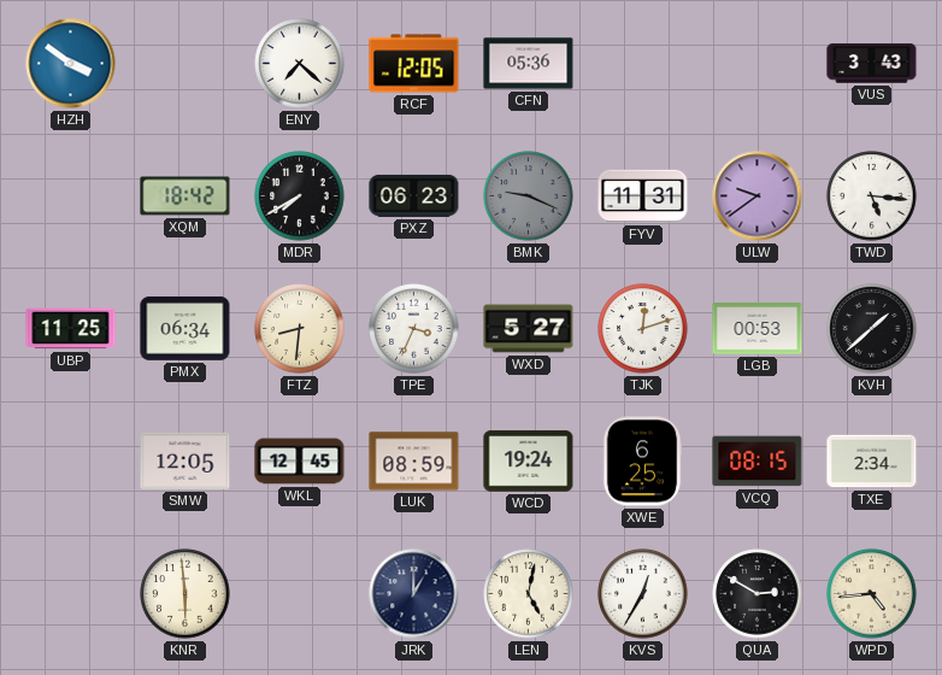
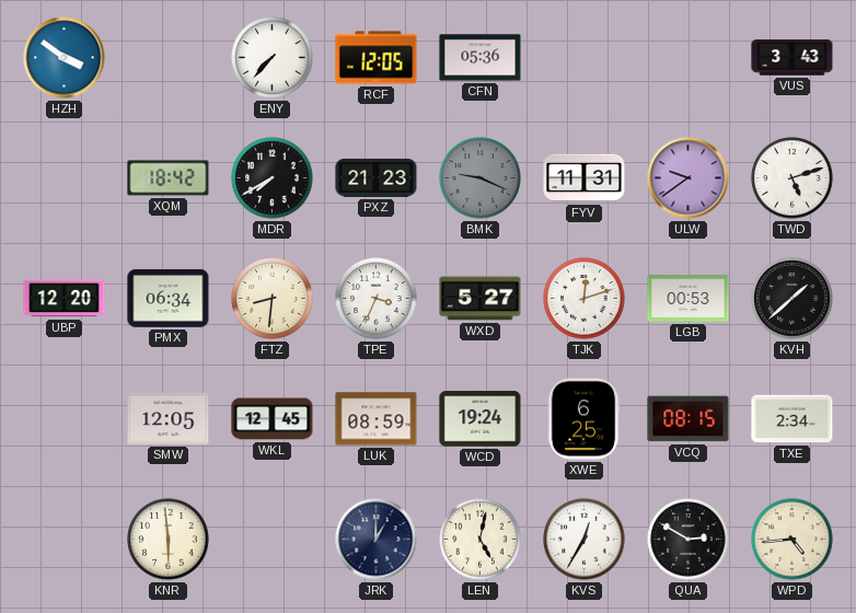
ENY: 7:22 -> 7:37 (273, 58)
PXZ: 06:23 -> 21:23 (377, 177)
TWD: 5:16 -> 5:12 (793, 178)
UBP: 11:25 -> 12:20 (65, 299)
